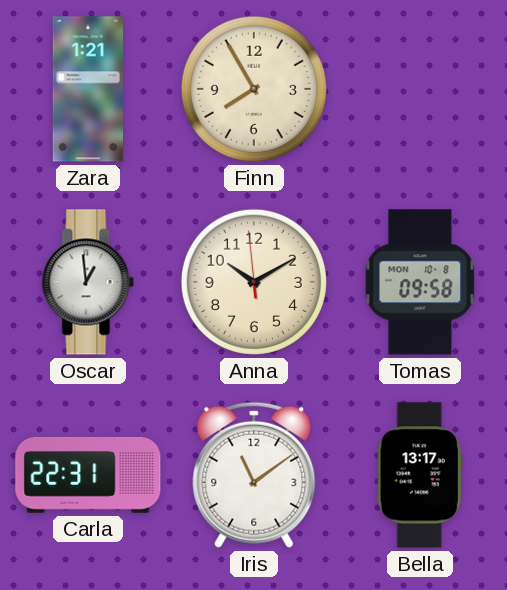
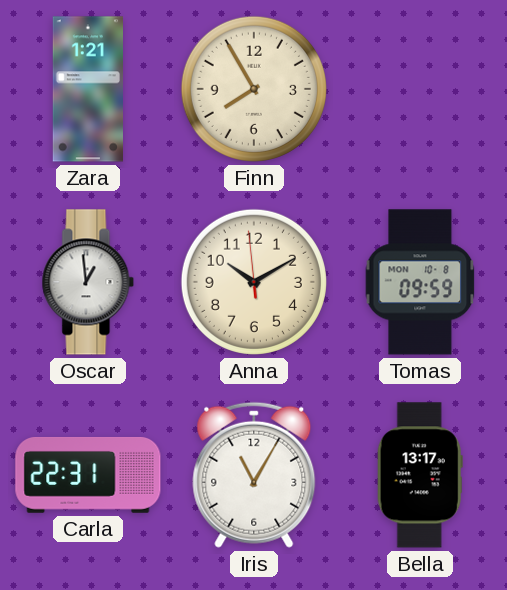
Tomas: 09:58 -> 09:59 (420, 282)
Iris: 11:09 -> 11:05 (254, 475)
